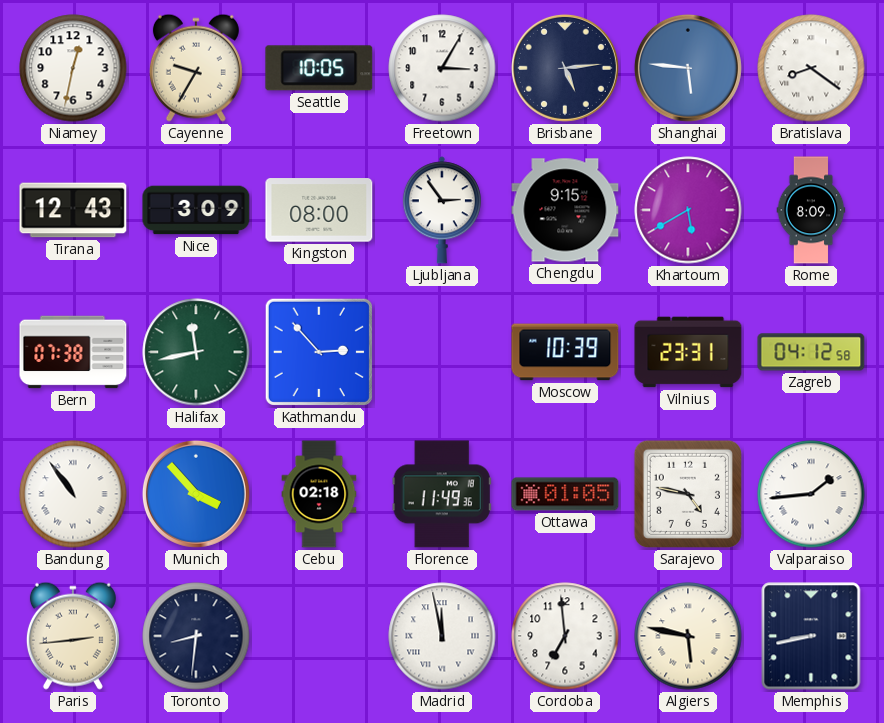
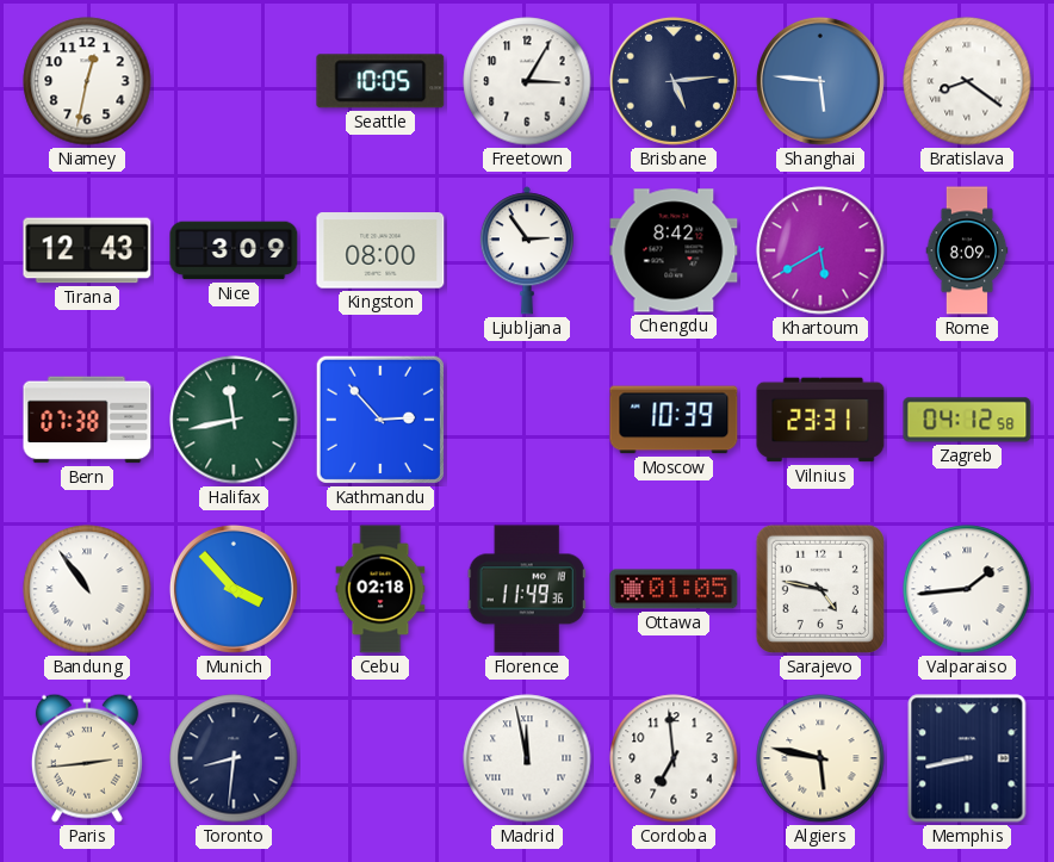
Cayenne: 9:35 -> none (196, 68)
Chengdu: 9:15 -> 8:42 (674, 250)
